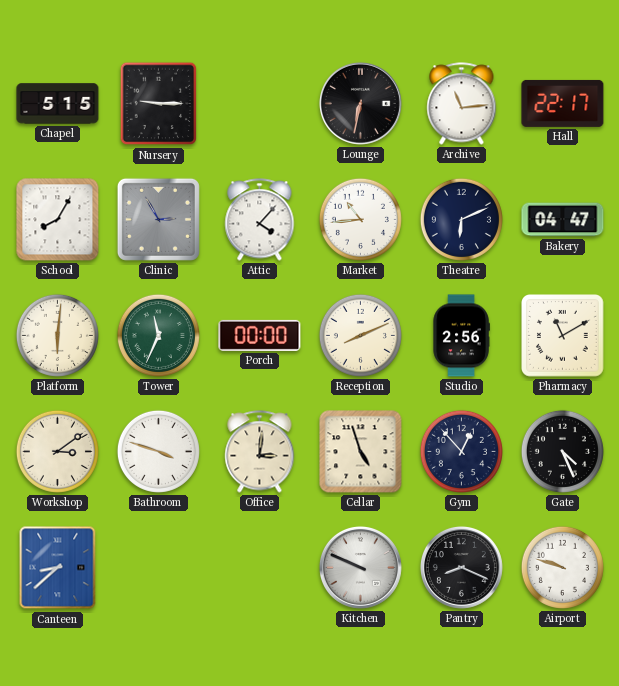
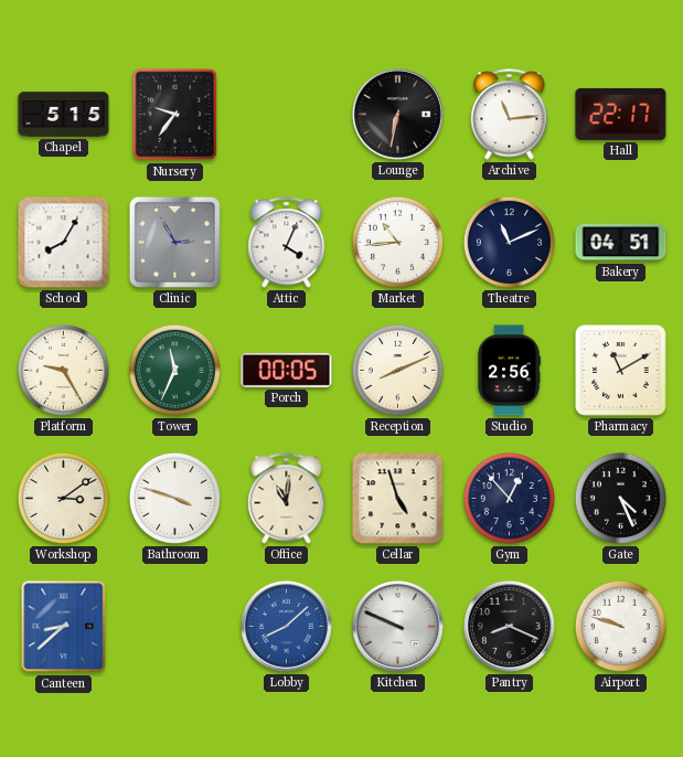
Nursery: 9:15 -> 9:36 (175, 115)
Attic: 4:07 -> 4:04 (287, 243)
Theatre: 6:11 -> 11:11 (509, 242)
Bakery: 04:47 -> 04:51 (621, 243)
Platform: 6:01 -> 9:25 (63, 370)
Porch: 00:00 -> 00:05 (287, 370)
Office: 3:01 -> 11:01 (287, 499)
Lobby: none -> 8:08 (286, 626)
